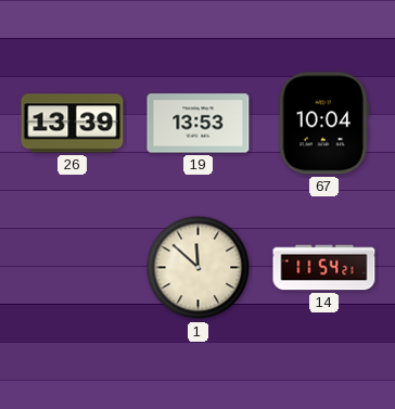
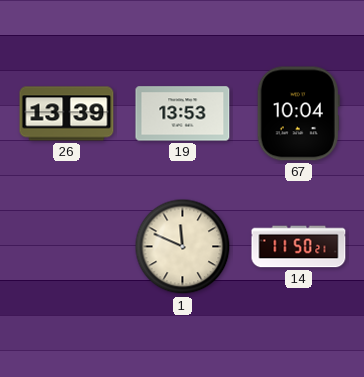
1: 11:52 -> 11:49 (183, 247)
14: 11:54 -> 11:50 (299, 247)
